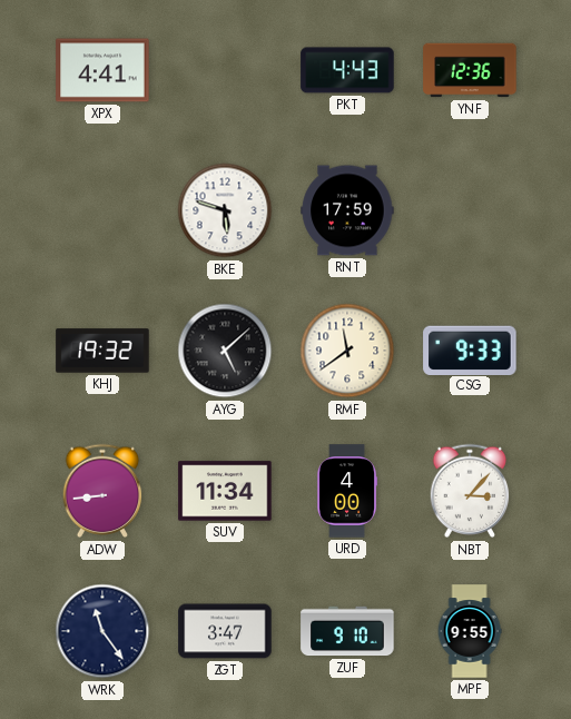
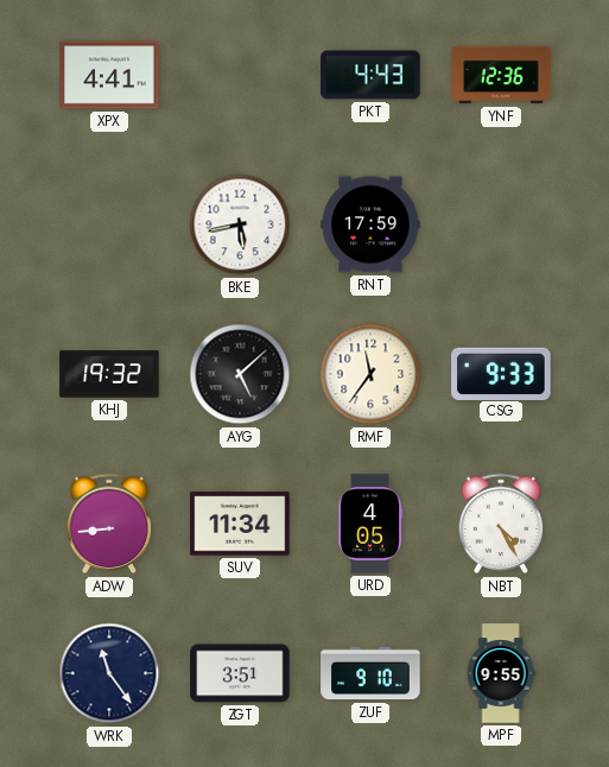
BKE: 5:48 -> 5:43 (240, 224)
RMF: 11:39 -> 11:36 (370, 374)
URD: 4:00 -> 4:05 (370, 524)
NBT: 3:07 -> 4:25 (501, 524)
ZGT: 3:47 -> 3:51 (240, 673)
